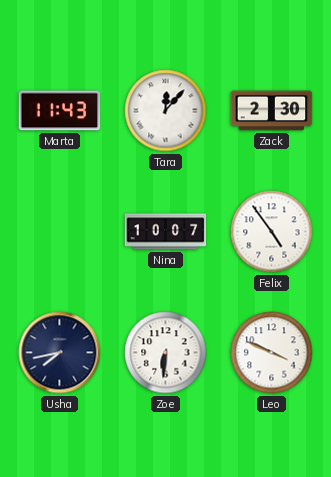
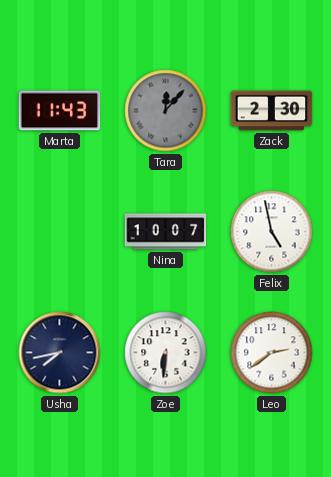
Tara dial: white -> grey (166, 111)
Felix: 4:54 -> 4:58 (272, 232)
Leo: 3:49 -> 2:39 (272, 353)
